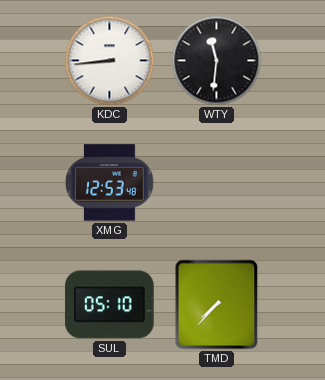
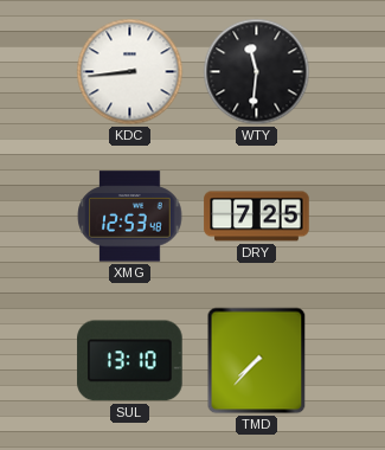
DRY: none -> 7:25 (257, 217)
SUL: 05:10 -> 13:10 (130, 361)
